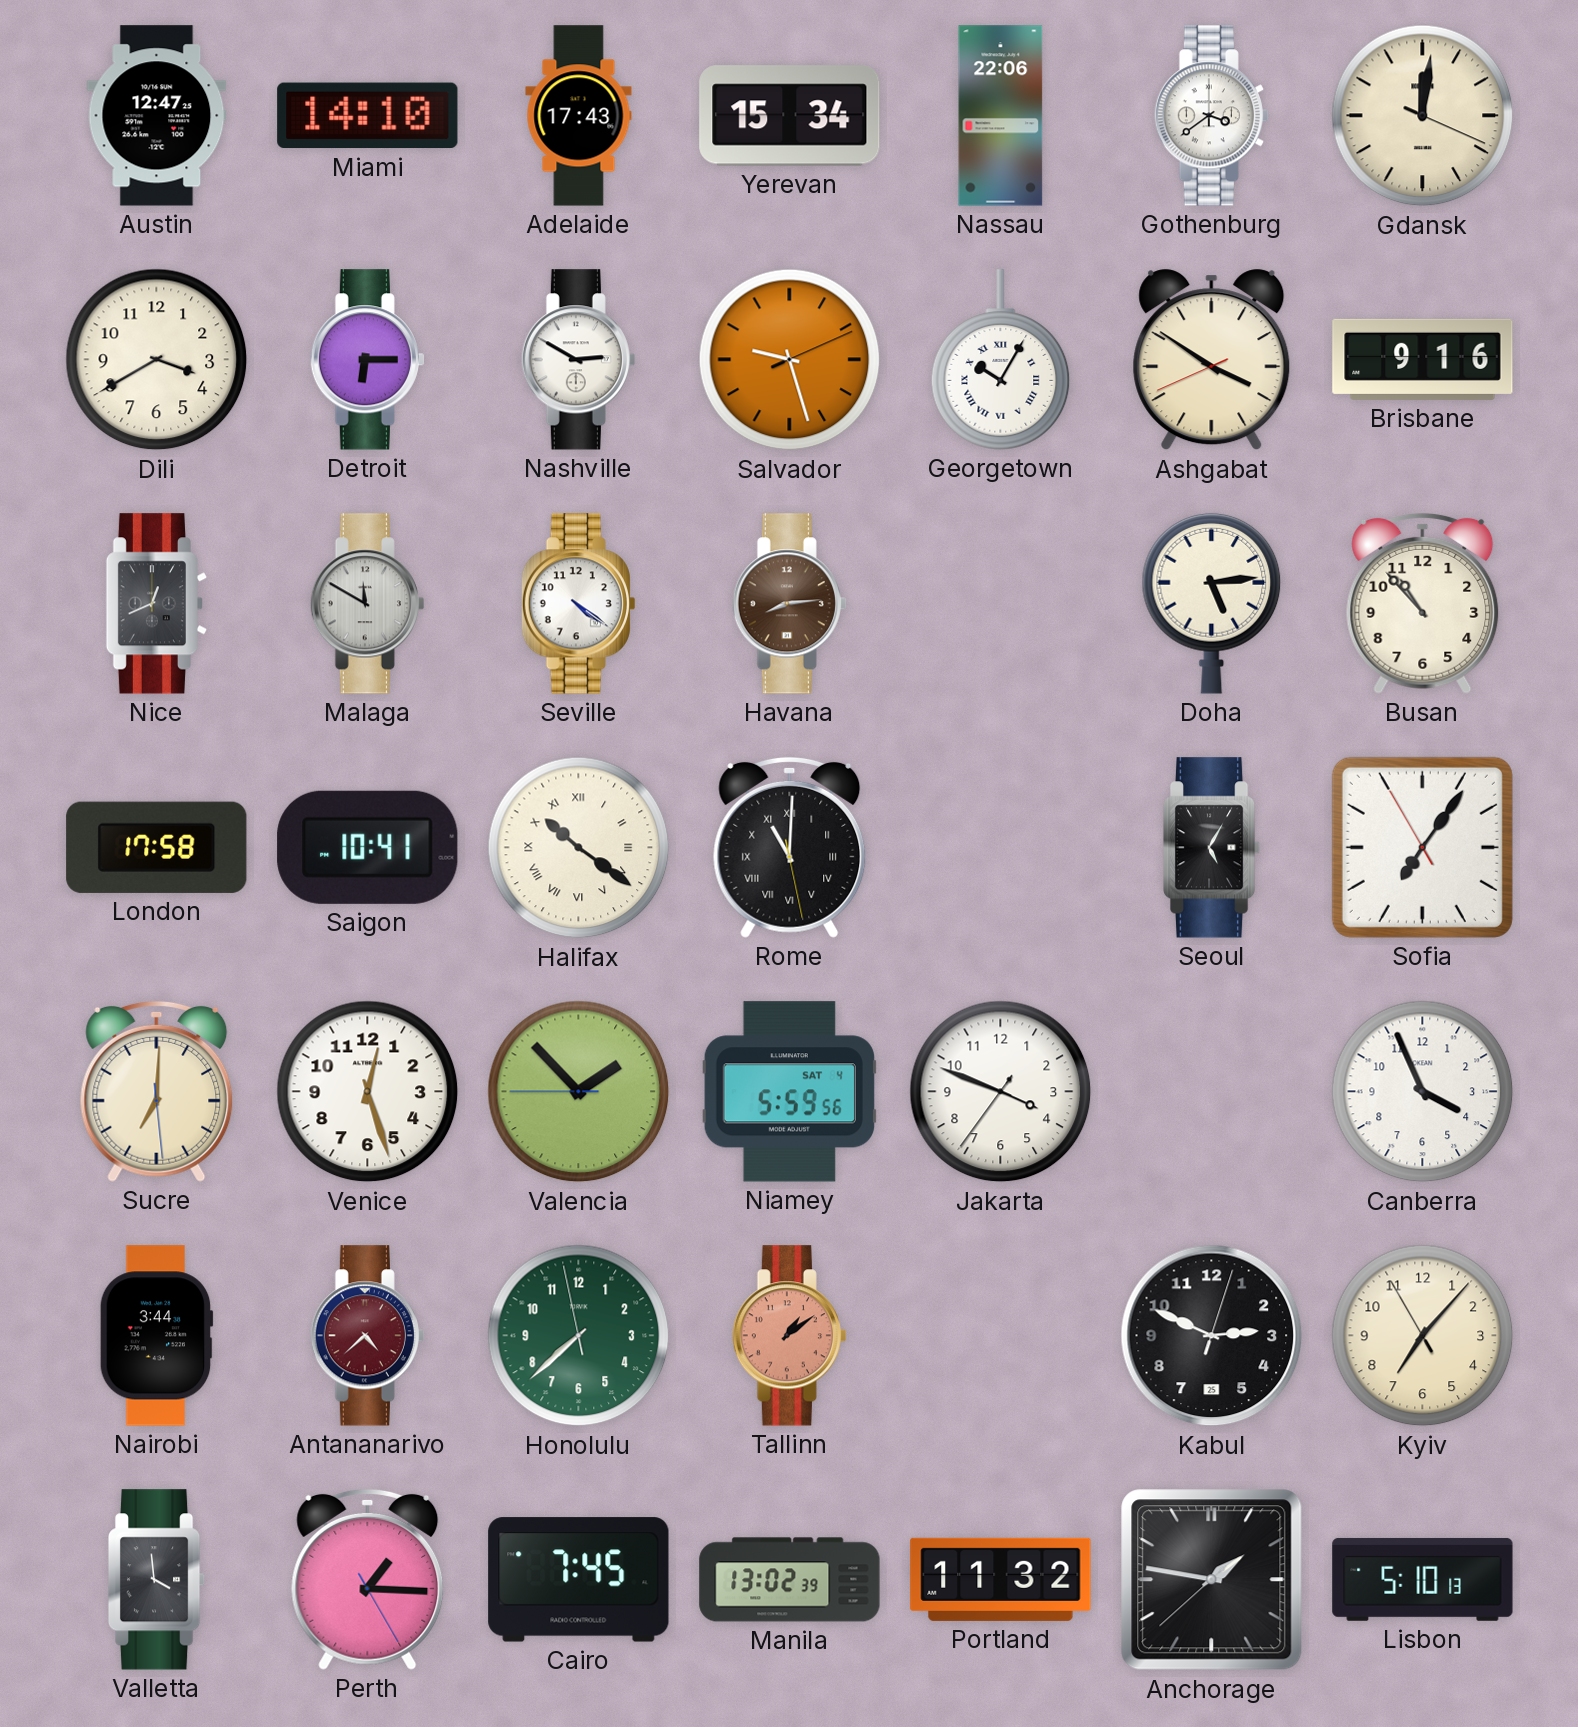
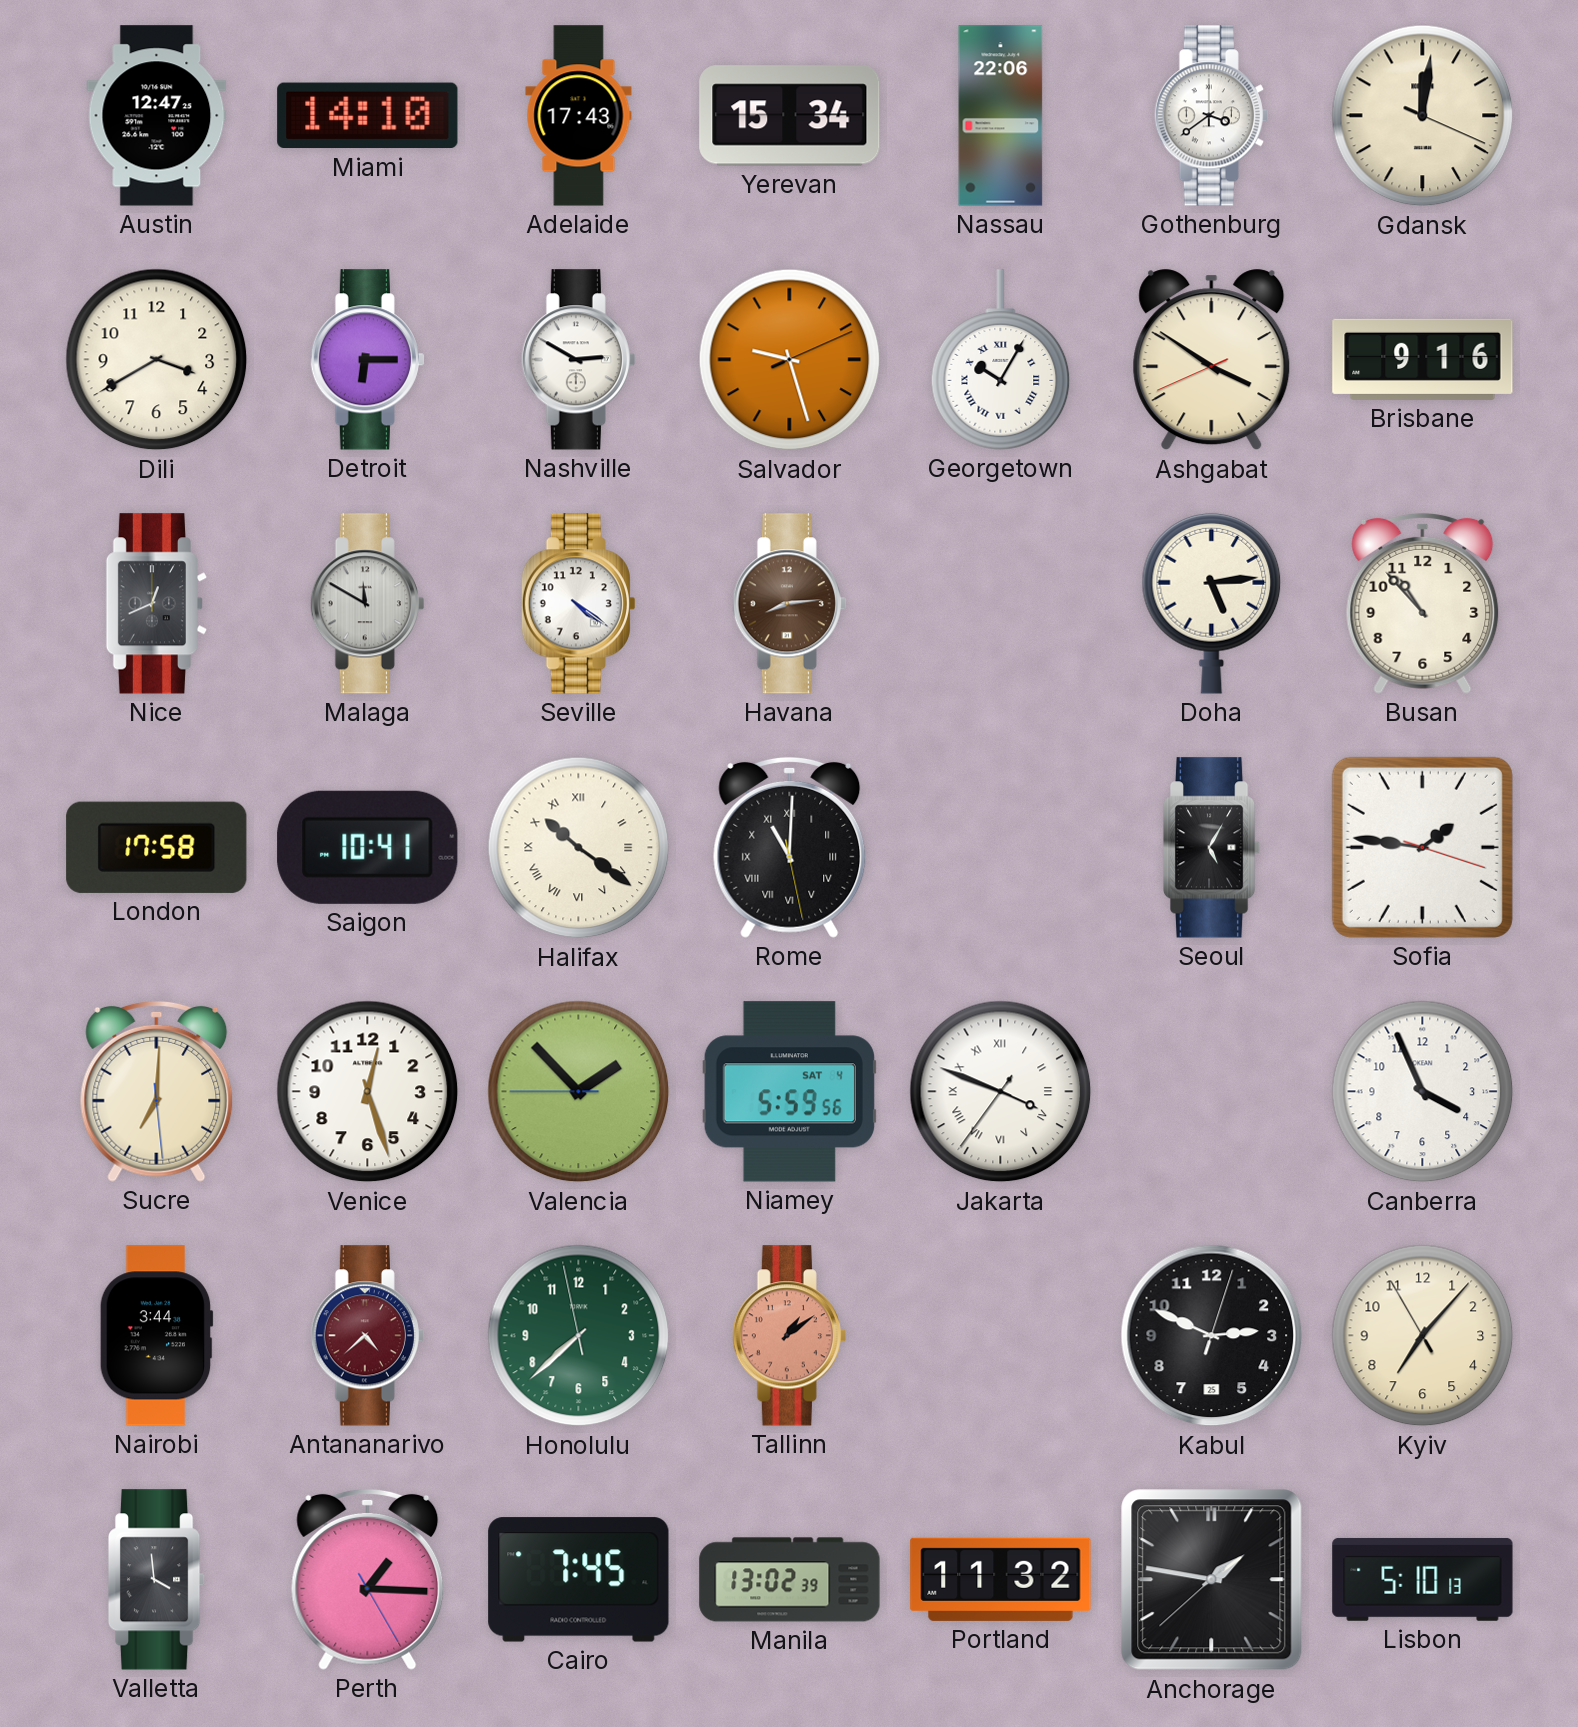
Sofia: 7:05 -> 1:46 (1422, 847)
Jakarta numerals: Arabic -> Roman (1001, 1092)
